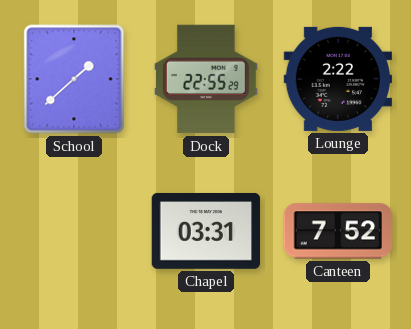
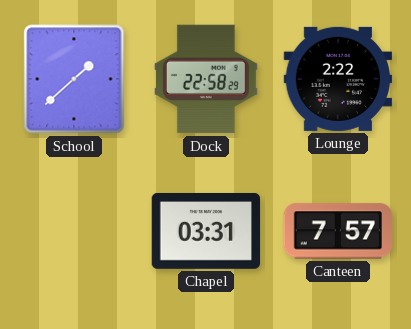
Dock: 22:55 -> 22:58 (206, 79)
Canteen: 7:52 -> 7:57 (337, 231)
